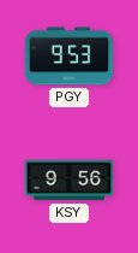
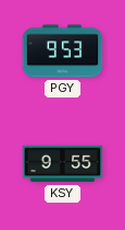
KSY: 9:56 -> 9:55 (63, 164)
